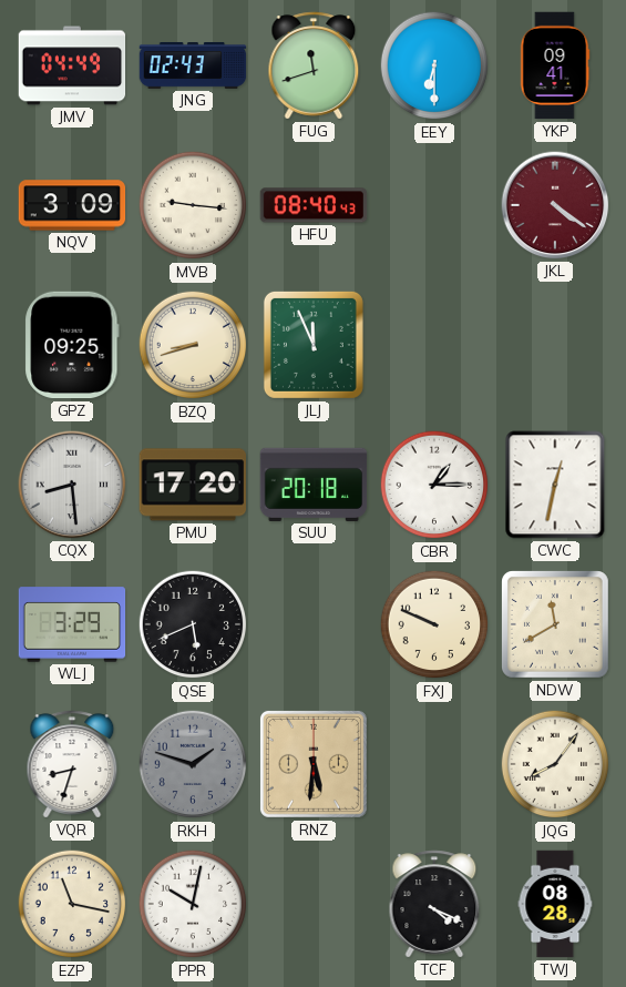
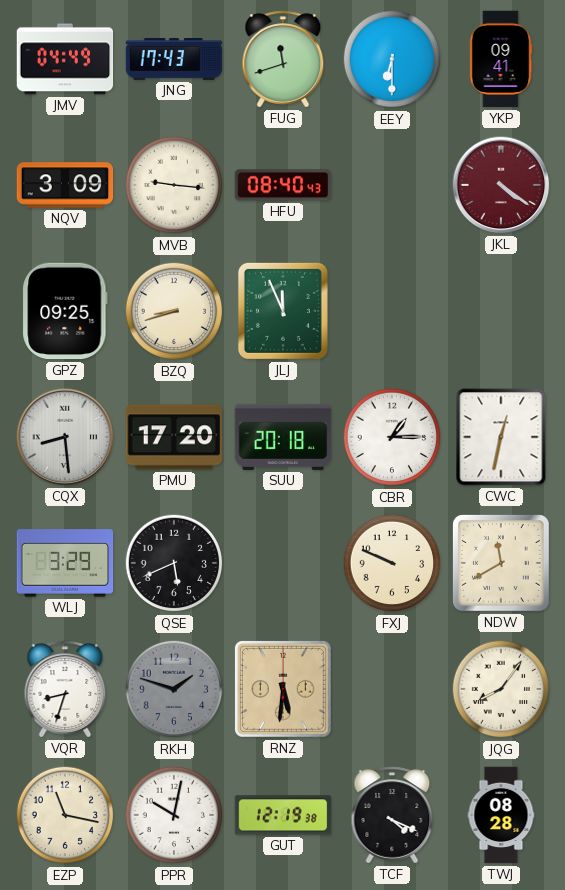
JNG: 02:43 -> 17:43 (174, 60)
GUT: none -> 12:19 (283, 815)
